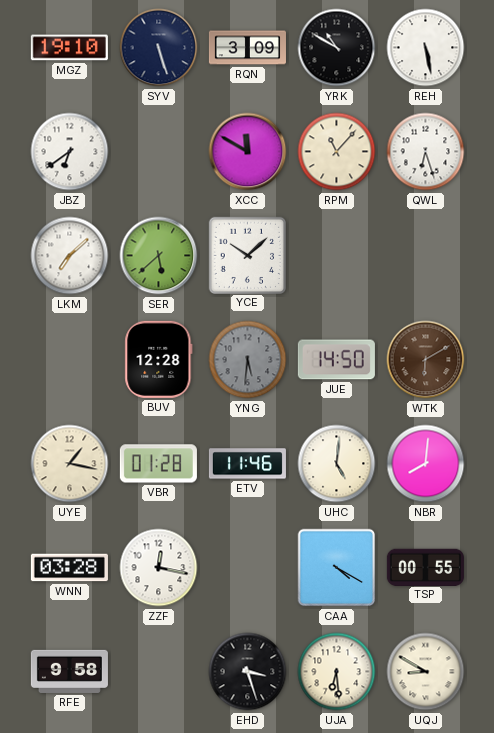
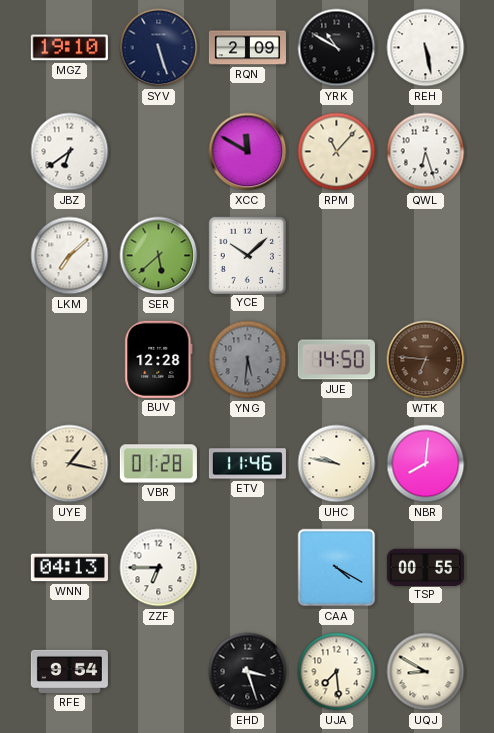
RQN: 3:09 -> 2:09 (247, 48)
WTK: 6:10 -> 6:46 (426, 360)
UHC: 5:01 -> 9:47 (337, 464)
WNN: 03:28 -> 04:13 (69, 568)
ZZF: 12:17 -> 6:45 (159, 568)
RFE: 9:58 -> 9:54 (69, 671)
UJA: 6:29 -> 7:29 (337, 672)
